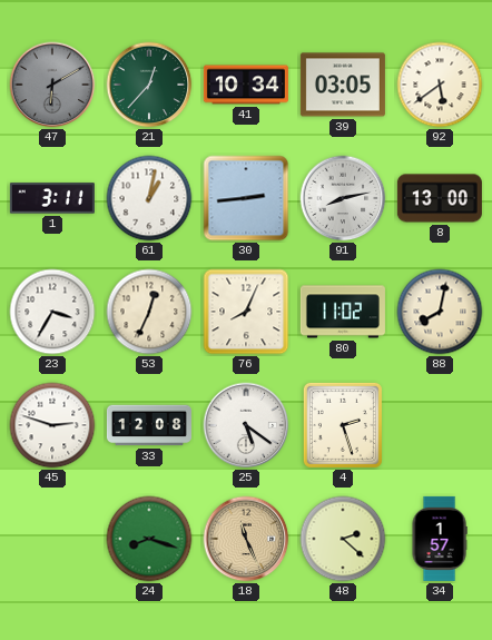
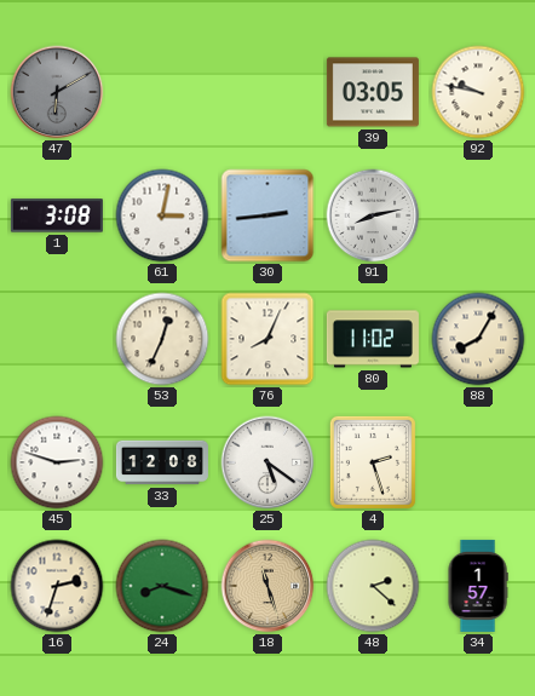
21: 12:37 -> none (149, 85)
41: 10:34 -> none (246, 85)
92: 5:39 -> 9:47 (478, 92)
1: 3:11 -> 3:08 (57, 215)
61: 1:02 -> 3:02 (162, 215)
8: 13:00 -> none (440, 198)
23: 3:35 -> none (52, 312)
88: 8:02 -> 8:05 (478, 339)
16: none -> 2:33 (57, 586)
18: 11:26 -> 11:27 (267, 586)
